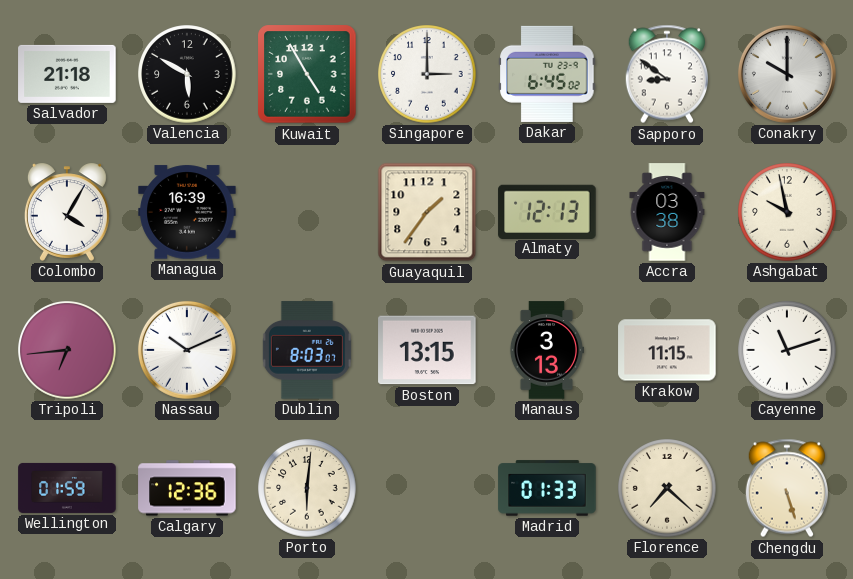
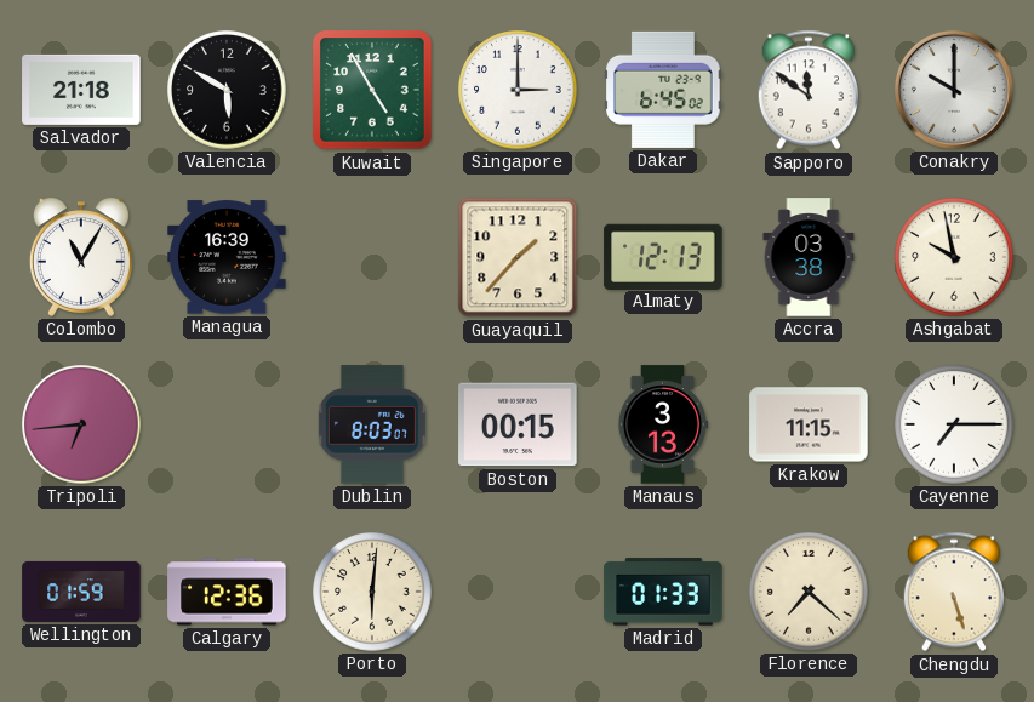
Sapporo: 8:51 -> 11:51 (807, 90)
Colombo: 4:05 -> 11:05 (81, 257)
Guayaquil: 1:36 -> 1:37 (518, 257)
Nassau: 10:11 -> none (187, 350)
Boston: 13:15 -> 00:15 (518, 424)
Cayenne: 11:12 -> 7:15 (954, 424)
